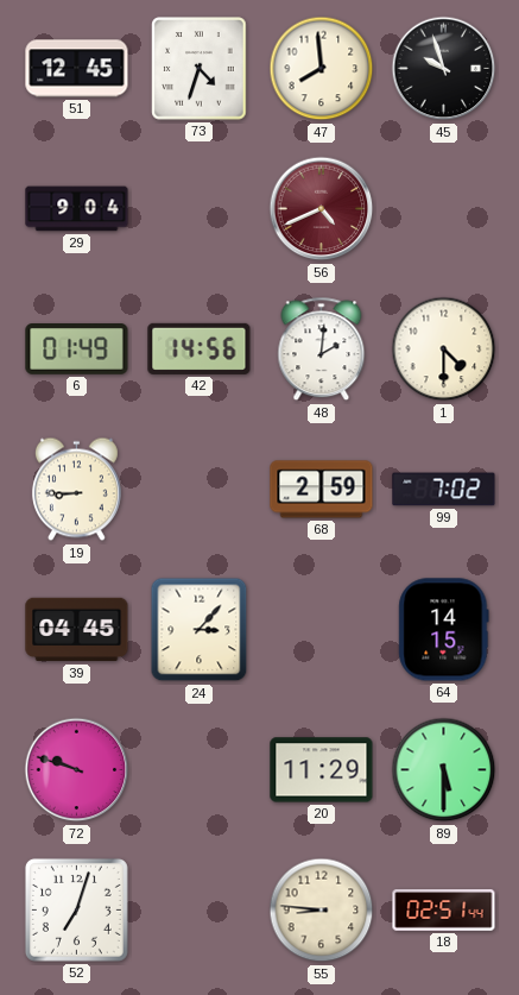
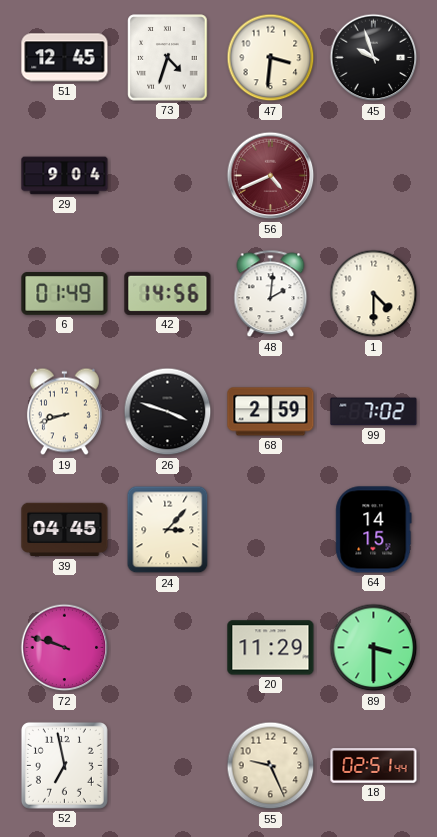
47: 7:59 -> 3:31 (271, 58)
19: 8:45 -> 8:42 (64, 412)
26: none -> 3:48 (168, 412)
89: 5:30 -> 3:30 (374, 648)
52: 7:03 -> 6:58 (64, 765)
55: 8:46 -> 9:26 (271, 766)
